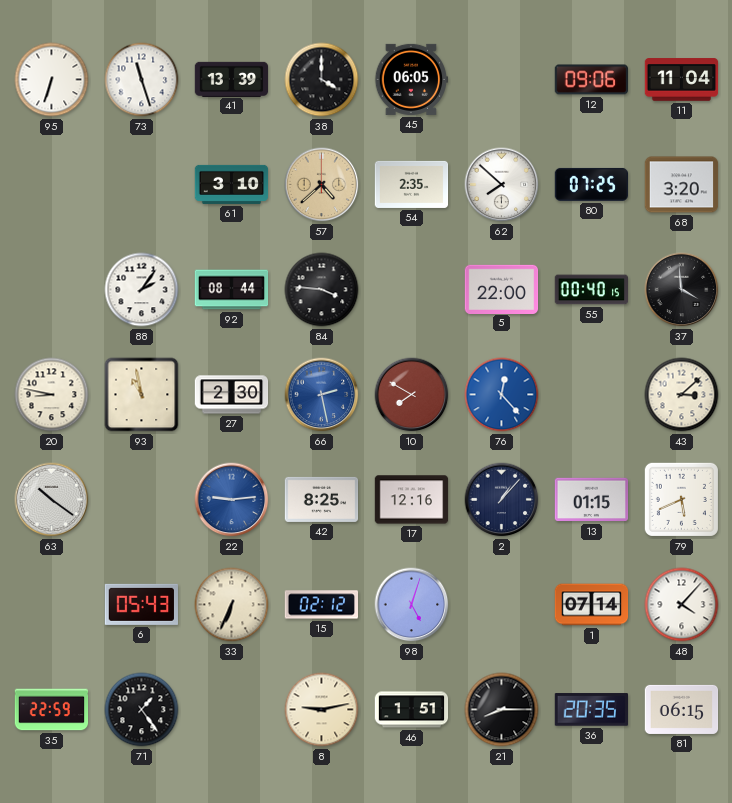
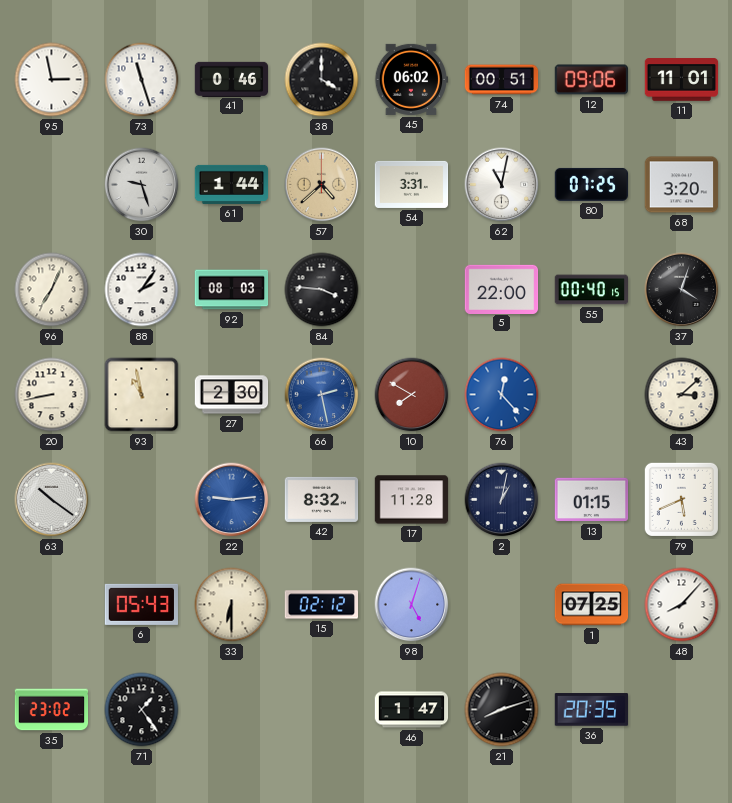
95: 6:33 -> 2:58 (52, 80)
41: 13:39 -> 0:46 (232, 79)
45: 06:05 -> 06:02 (410, 79)
74: none -> 00:51 (502, 80)
11: 11:04 -> 11:01 (682, 80)
30: none -> 9:27 (142, 185)
61: 3:10 -> 1:44 (232, 184)
54: 2:35 -> 3:31 (412, 184)
62: 7:52 -> 11:02 (502, 185)
96: none -> 7:04 (52, 290)
92: 08:44 -> 08:03 (232, 290)
37: 3:59 -> 4:03 (682, 290)
20: 8:47 -> 8:43 (52, 395)
42: 8:25 -> 8:32 (322, 499)
17: 12:16 -> 11:28 (412, 500)
2: 1:07 -> 1:02 (502, 500)
33: 6:34 -> 6:30 (232, 605)
1: 07:14 -> 07:25 (592, 605)
48: 4:07 -> 8:07 (682, 605)
35: 22:59 -> 23:02 (52, 710)
8: 9:13 -> none (322, 710)
46: 1:51 -> 1:47 (412, 710)
21: 8:15 -> 8:12 (502, 710)
81: 06:15 -> none (682, 709)
